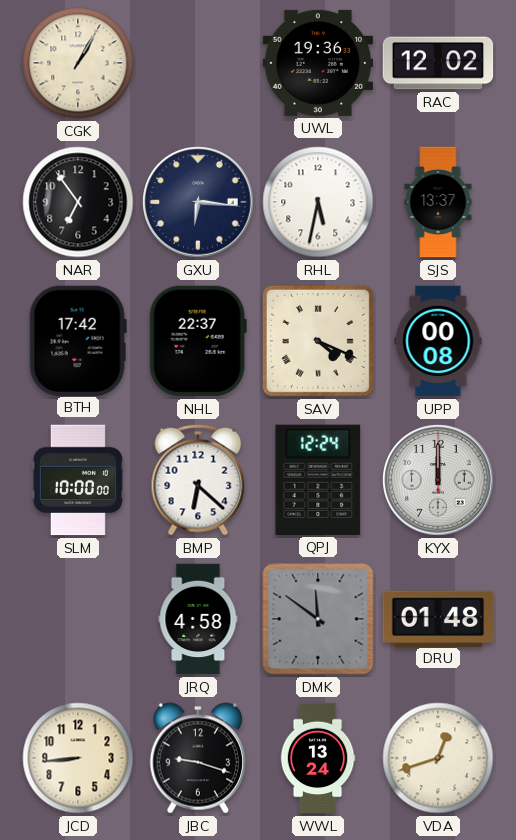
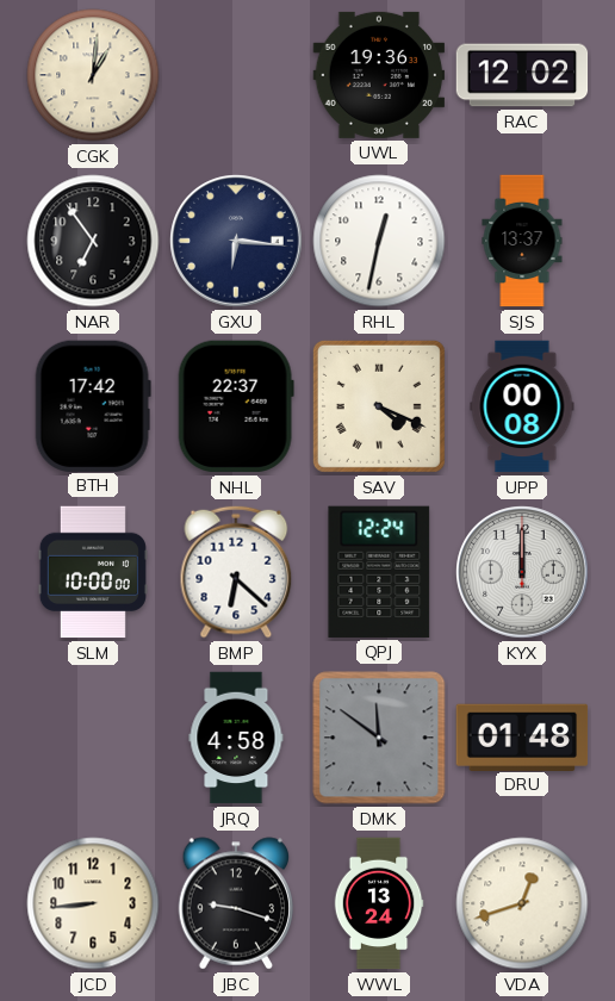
CGK: 1:05 -> 1:01 (93, 75)
RHL: 5:32 -> 12:32 (379, 241)
